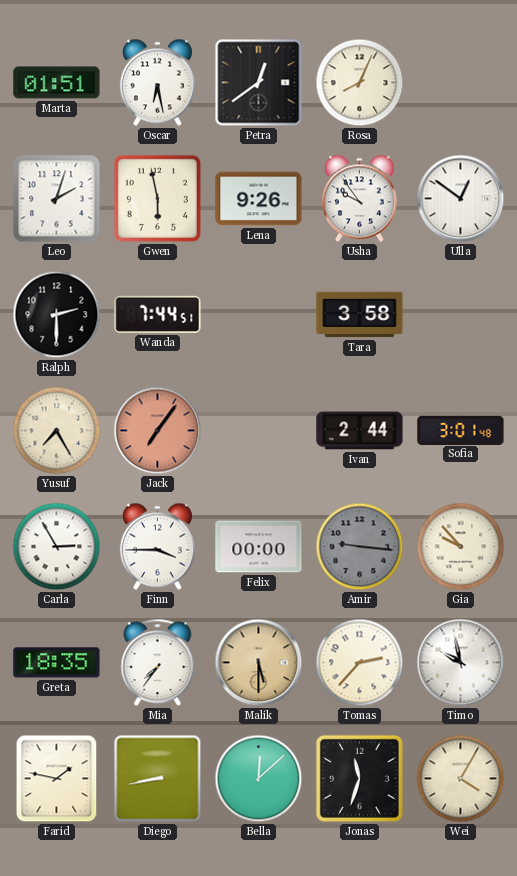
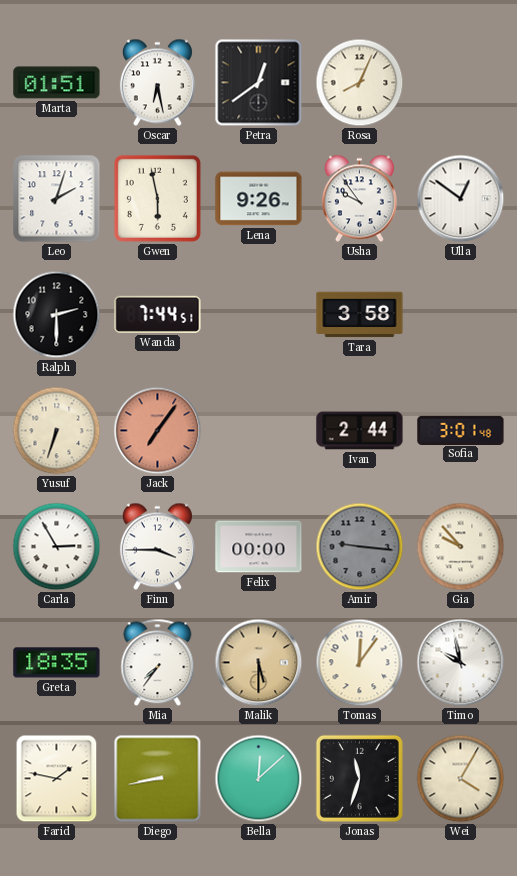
Yusuf: 7:25 -> 6:33 (57, 431)
Tomas: 2:37 -> 12:06 (360, 663)
